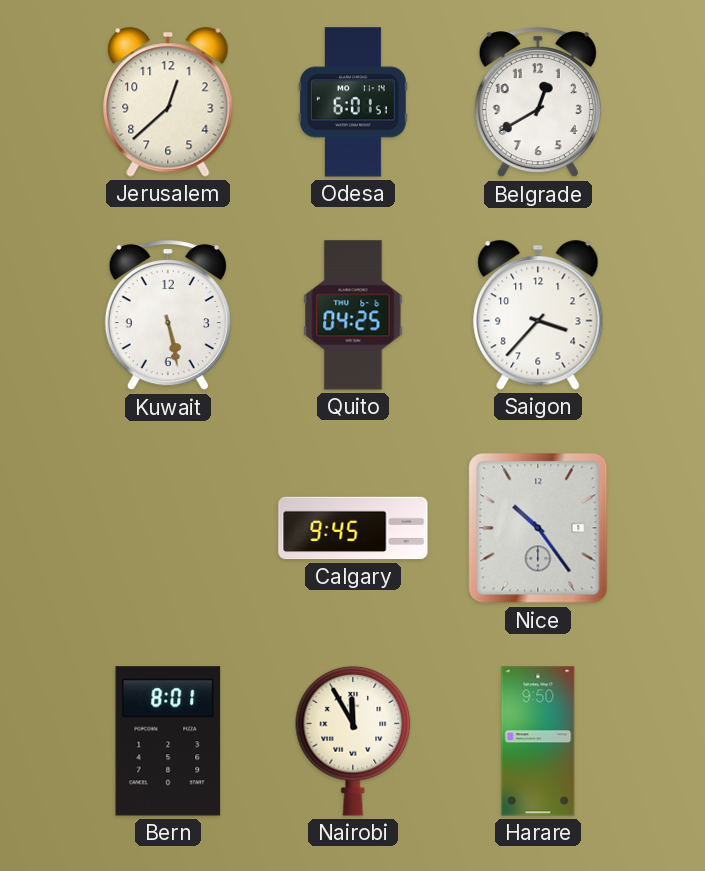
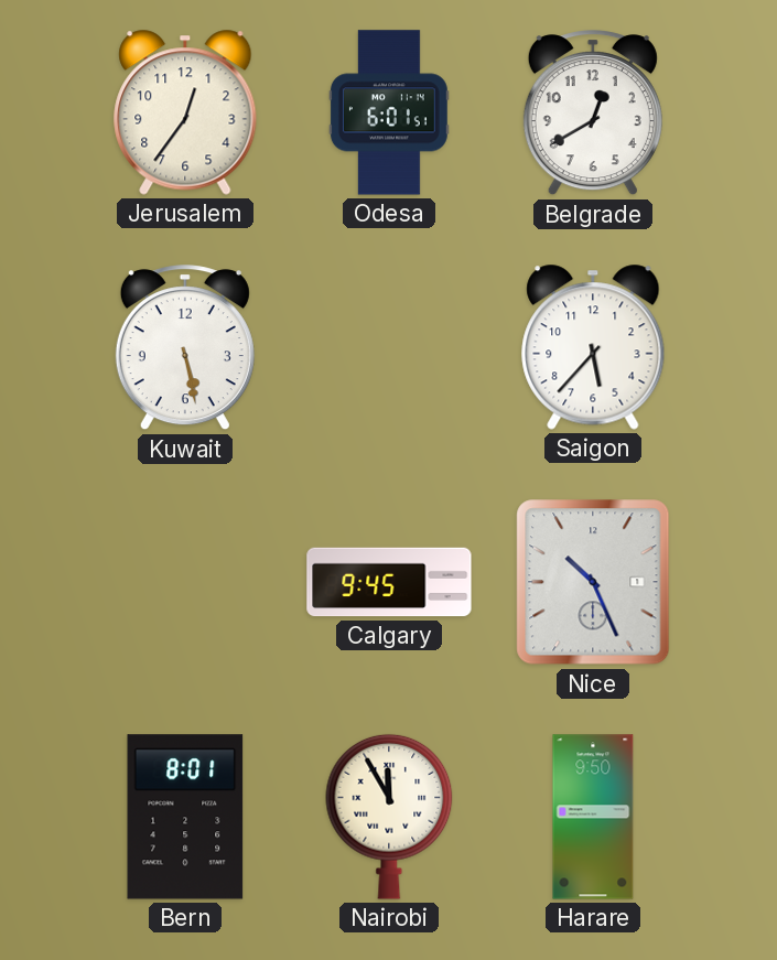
Jerusalem: 12:38 -> 12:36 (185, 112)
Quito: 04:25 -> none (353, 315)
Saigon: 3:37 -> 5:37 (593, 347)
Nice: 10:24 -> 10:26 (593, 582)
